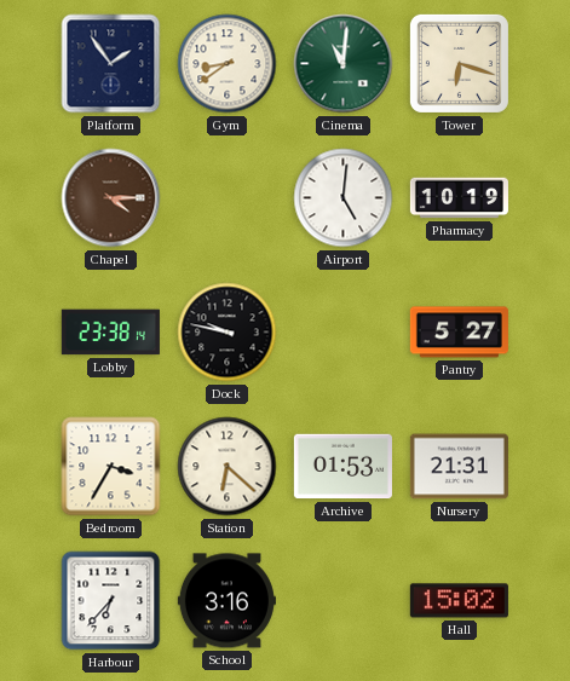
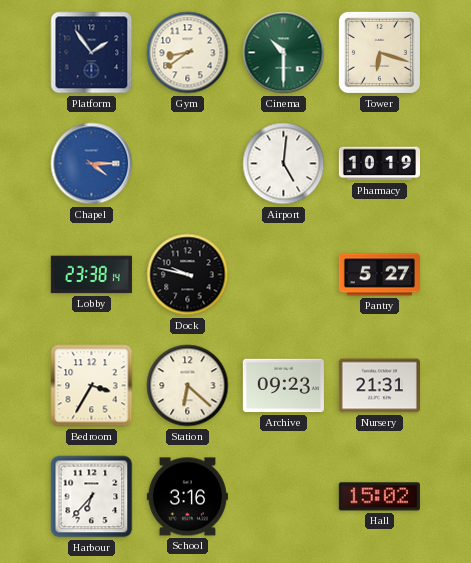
Cinema: 11:01 -> 10:30 (284, 53)
Chapel dial: brown -> blue (92, 164)
Archive: 01:53 -> 09:23 (283, 386)
